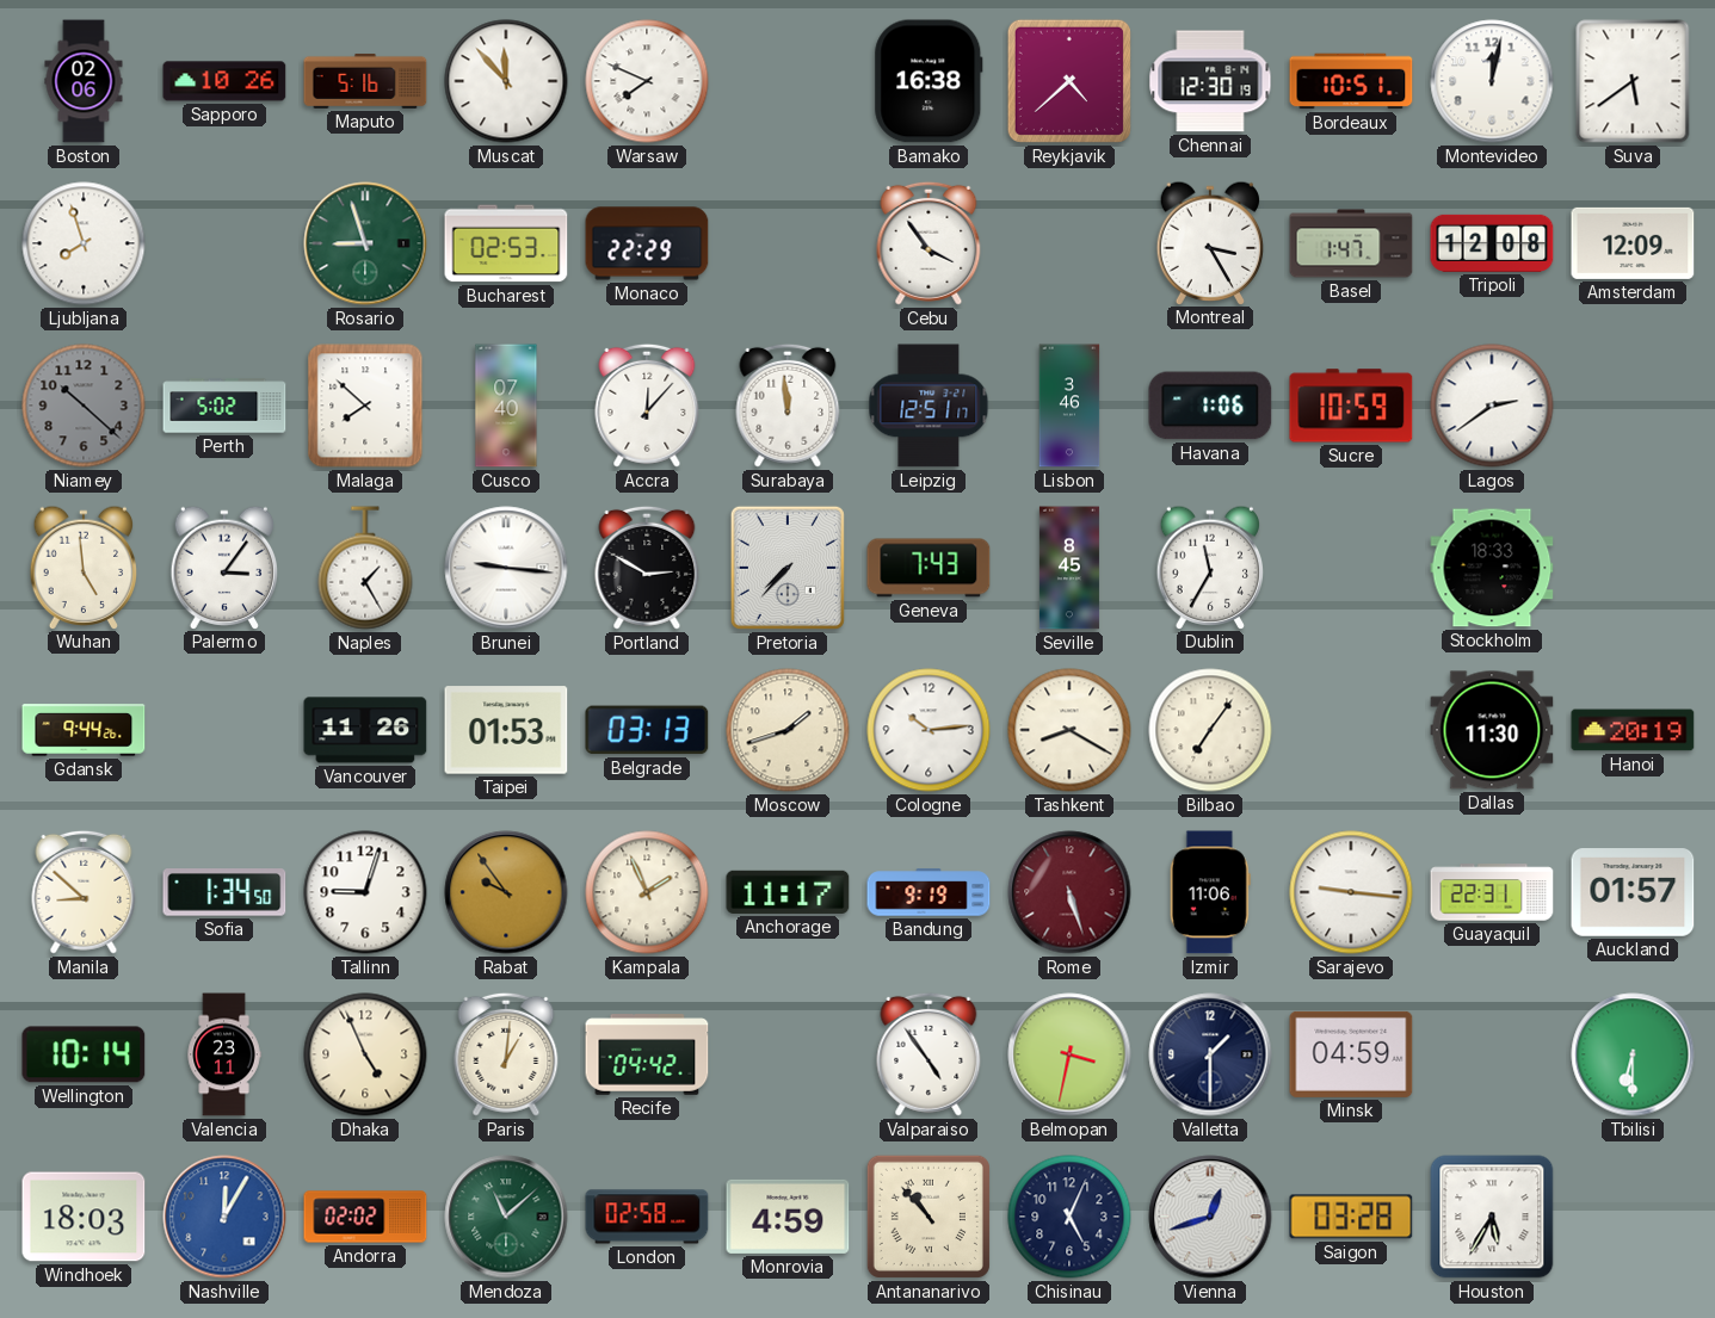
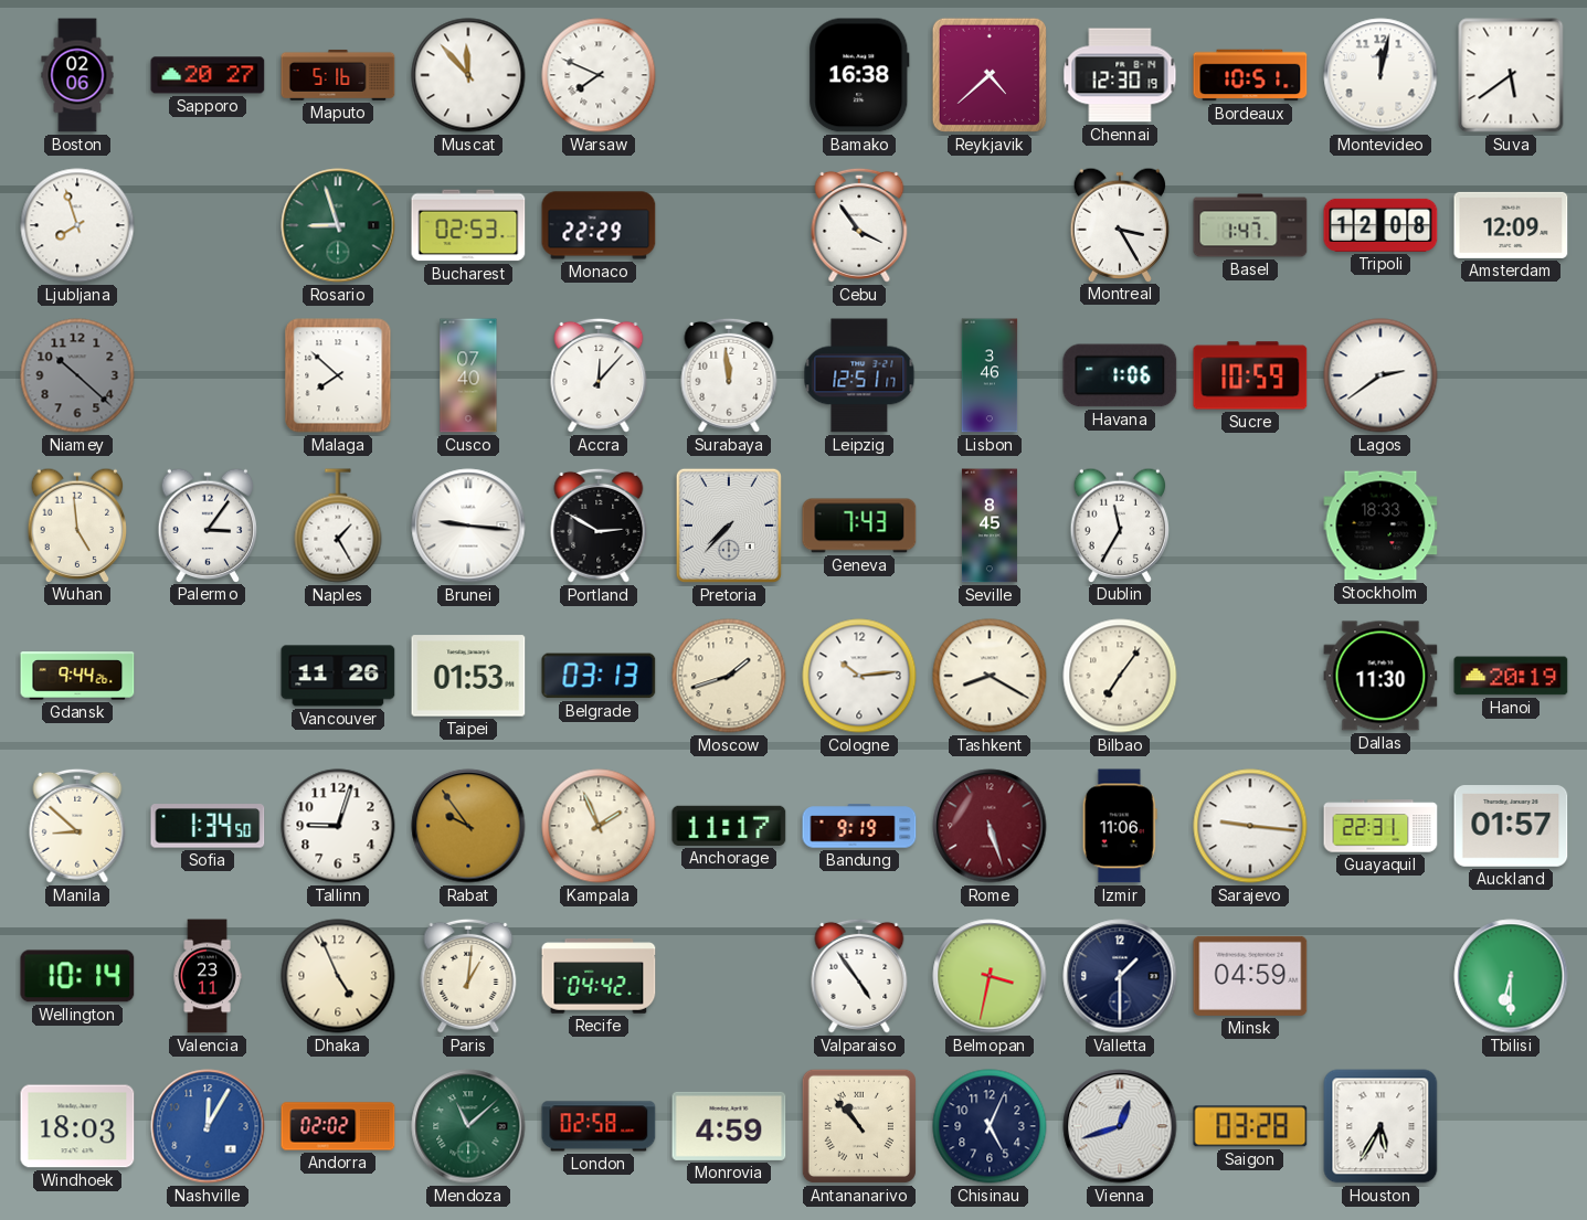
Sapporo: 10:26 -> 20:27 (208, 75)
Perth: 5:02 -> none (224, 406)
